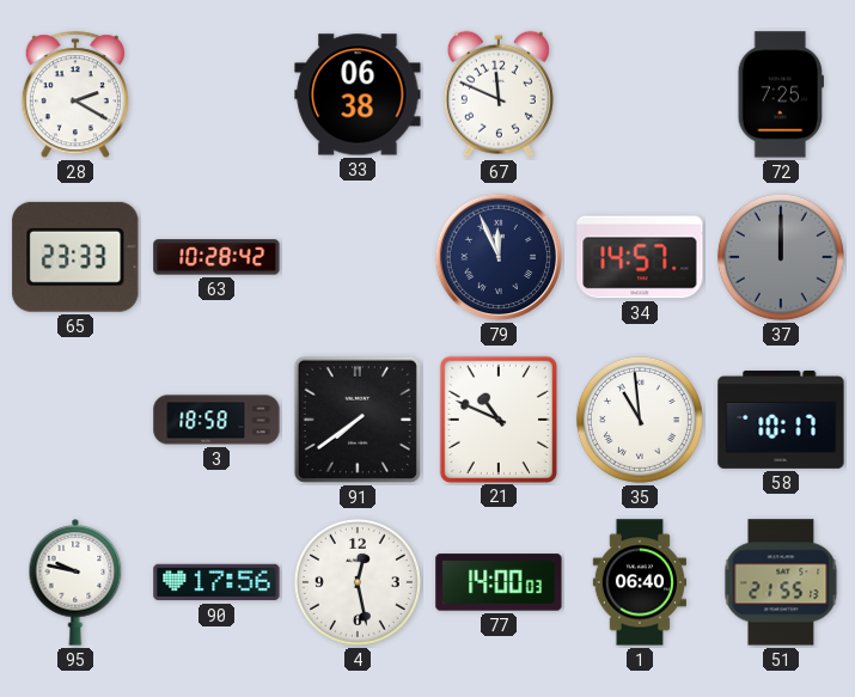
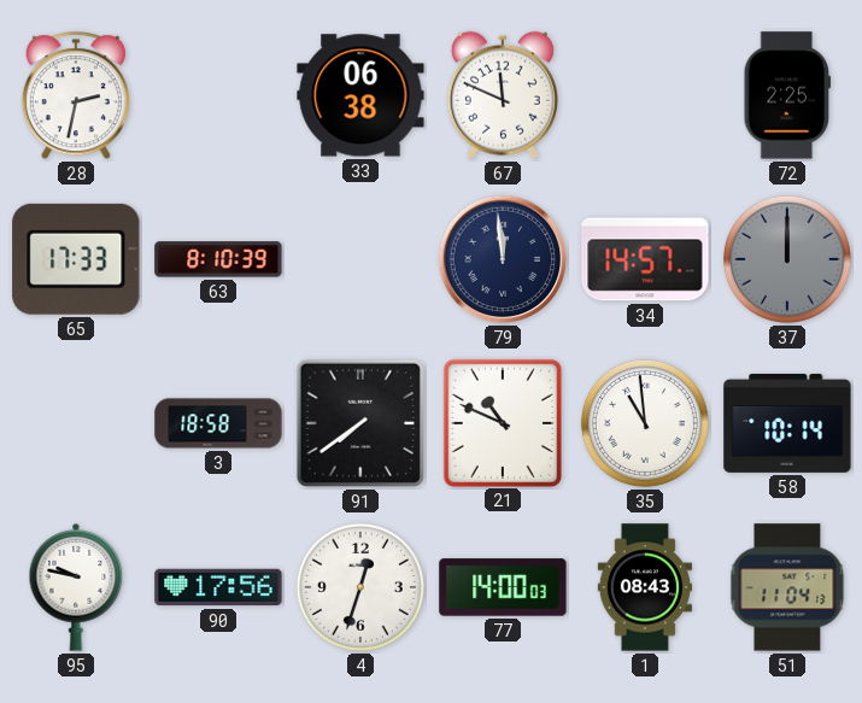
28: 2:20 -> 2:32 (76, 96)
72: 7:25 -> 2:25 (786, 95)
65: 23:33 -> 17:33 (76, 259)
63: 10:28 -> 8:10 (218, 259)
79: 11:56 -> 11:59 (503, 259)
58: 10:17 -> 10:14 (787, 423)
4: 12:28 -> 12:33 (360, 587)
1: 06:40 -> 08:43 (645, 587)
51: 21:55 -> 11:04 (787, 587)
